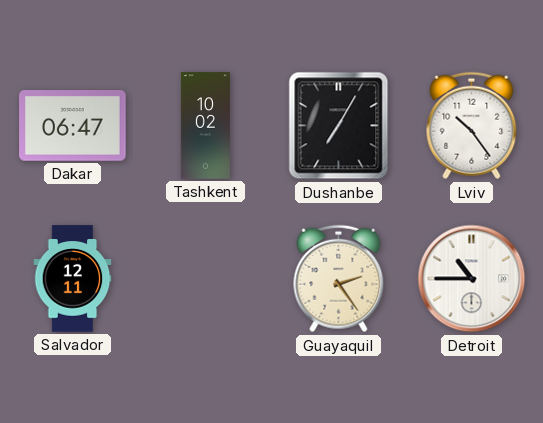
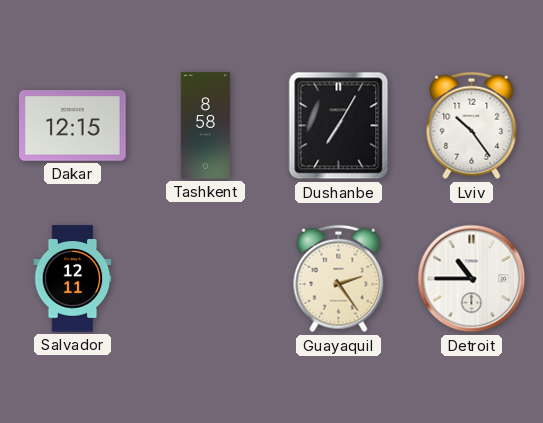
Dakar: 06:47 -> 12:15 (73, 126)
Tashkent: 10:02 -> 8:58 (205, 126)
